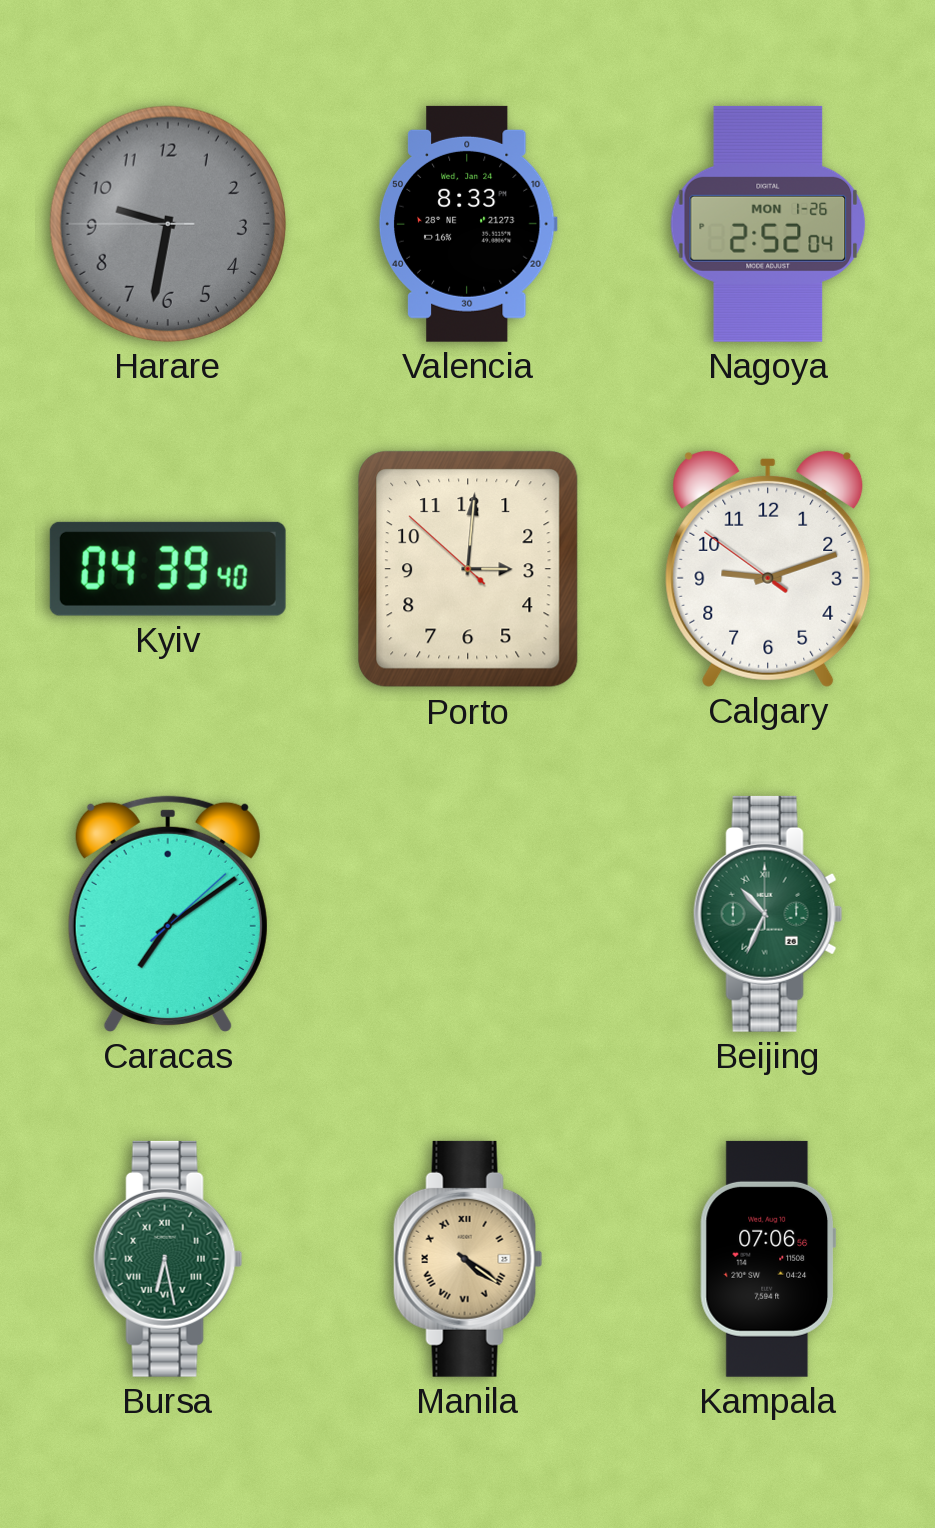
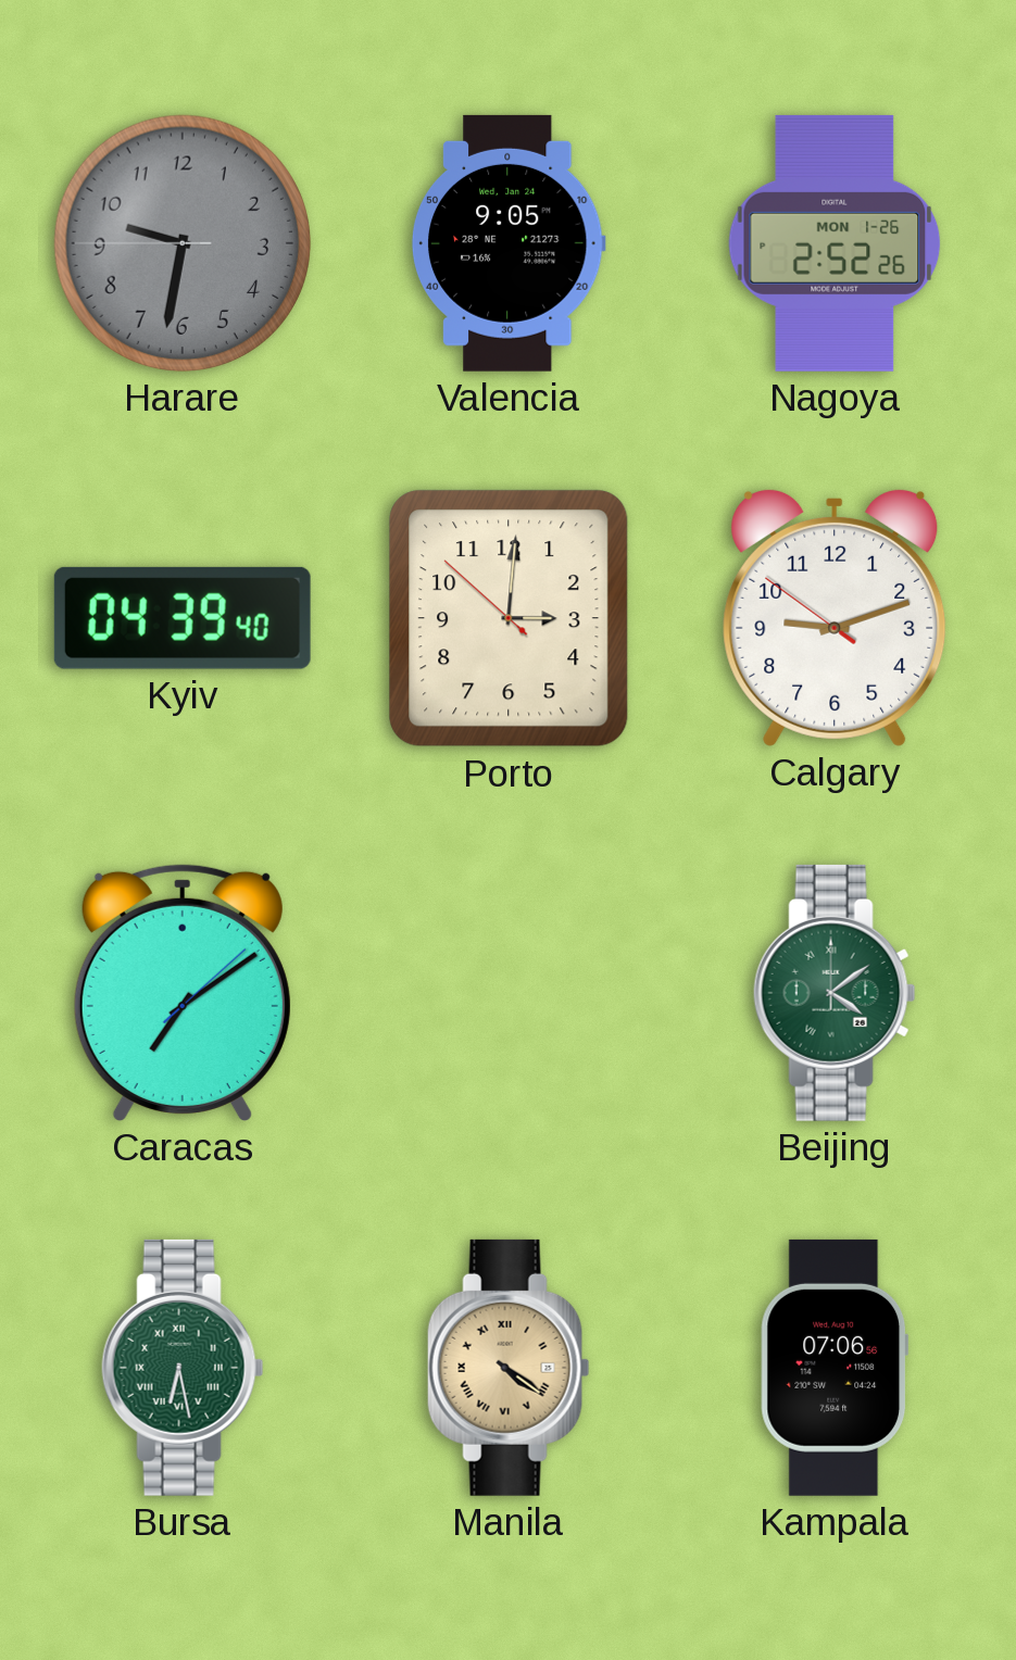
Valencia: 8:33 -> 9:05 (509, 243)
Nagoya: 2:52:04 -> 2:52:26 (835, 243)
Beijing: 10:34 -> 4:09 (835, 993)
